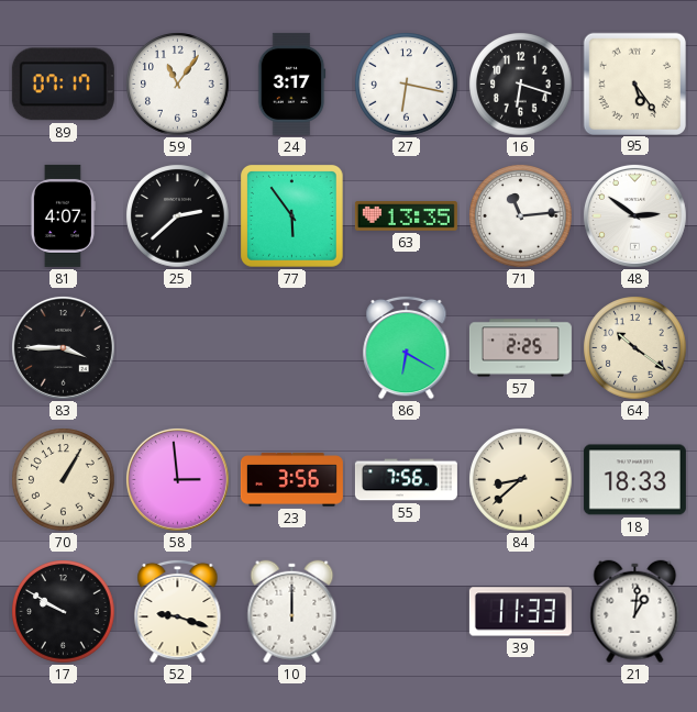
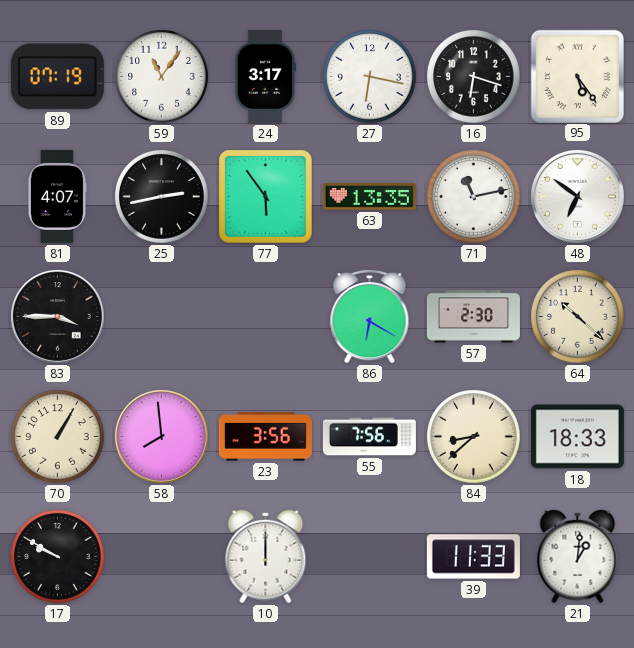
89: 07:17 -> 07:19 (57, 77)
25: 2:38 -> 2:43 (162, 197)
71: 11:14 -> 11:13 (474, 197)
48: 2:51 -> 6:51 (577, 196)
57: 2:25 -> 2:30 (473, 317)
64: 10:21 -> 10:22 (578, 317)
58: 2:59 -> 7:59 (161, 436)
52: 9:18 -> none (178, 611)
